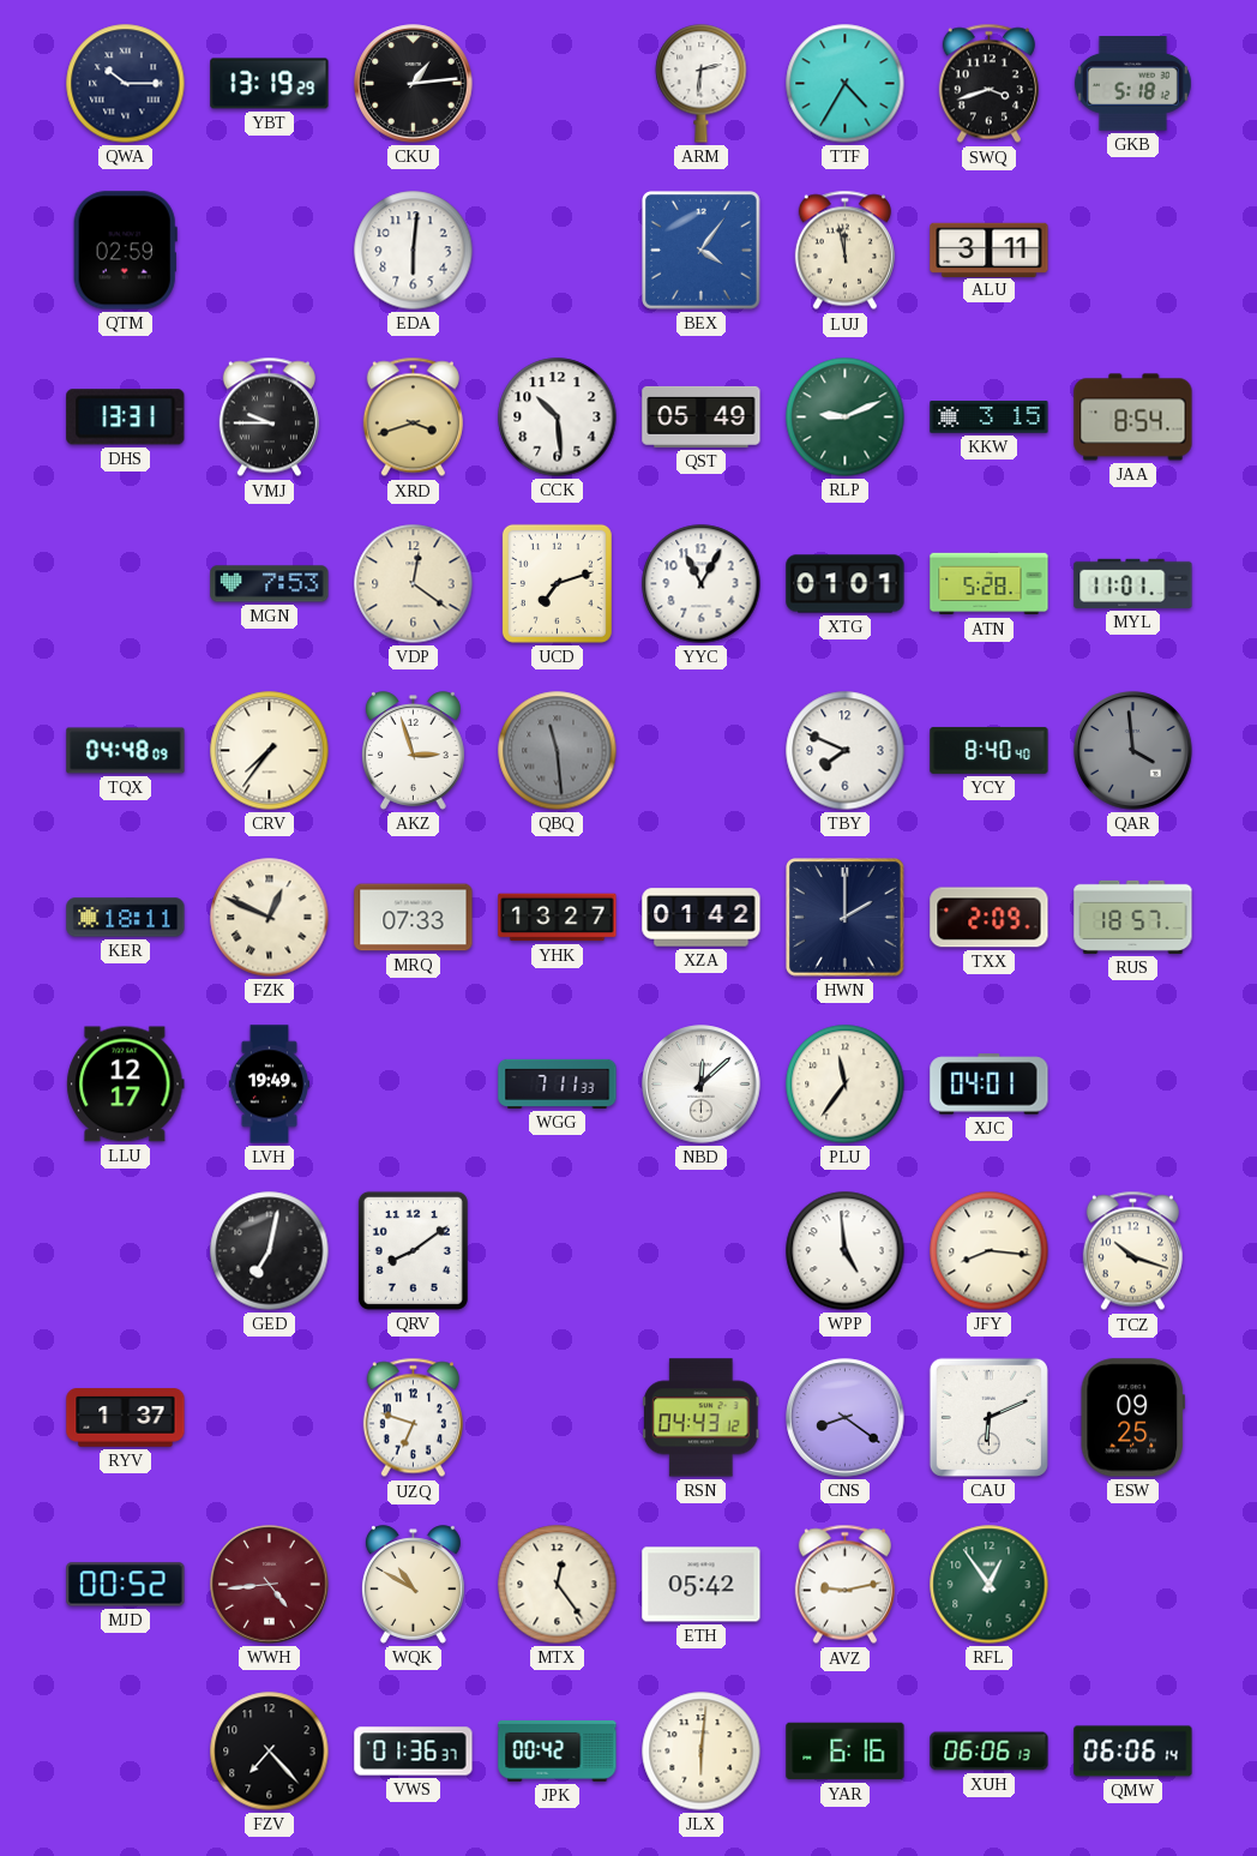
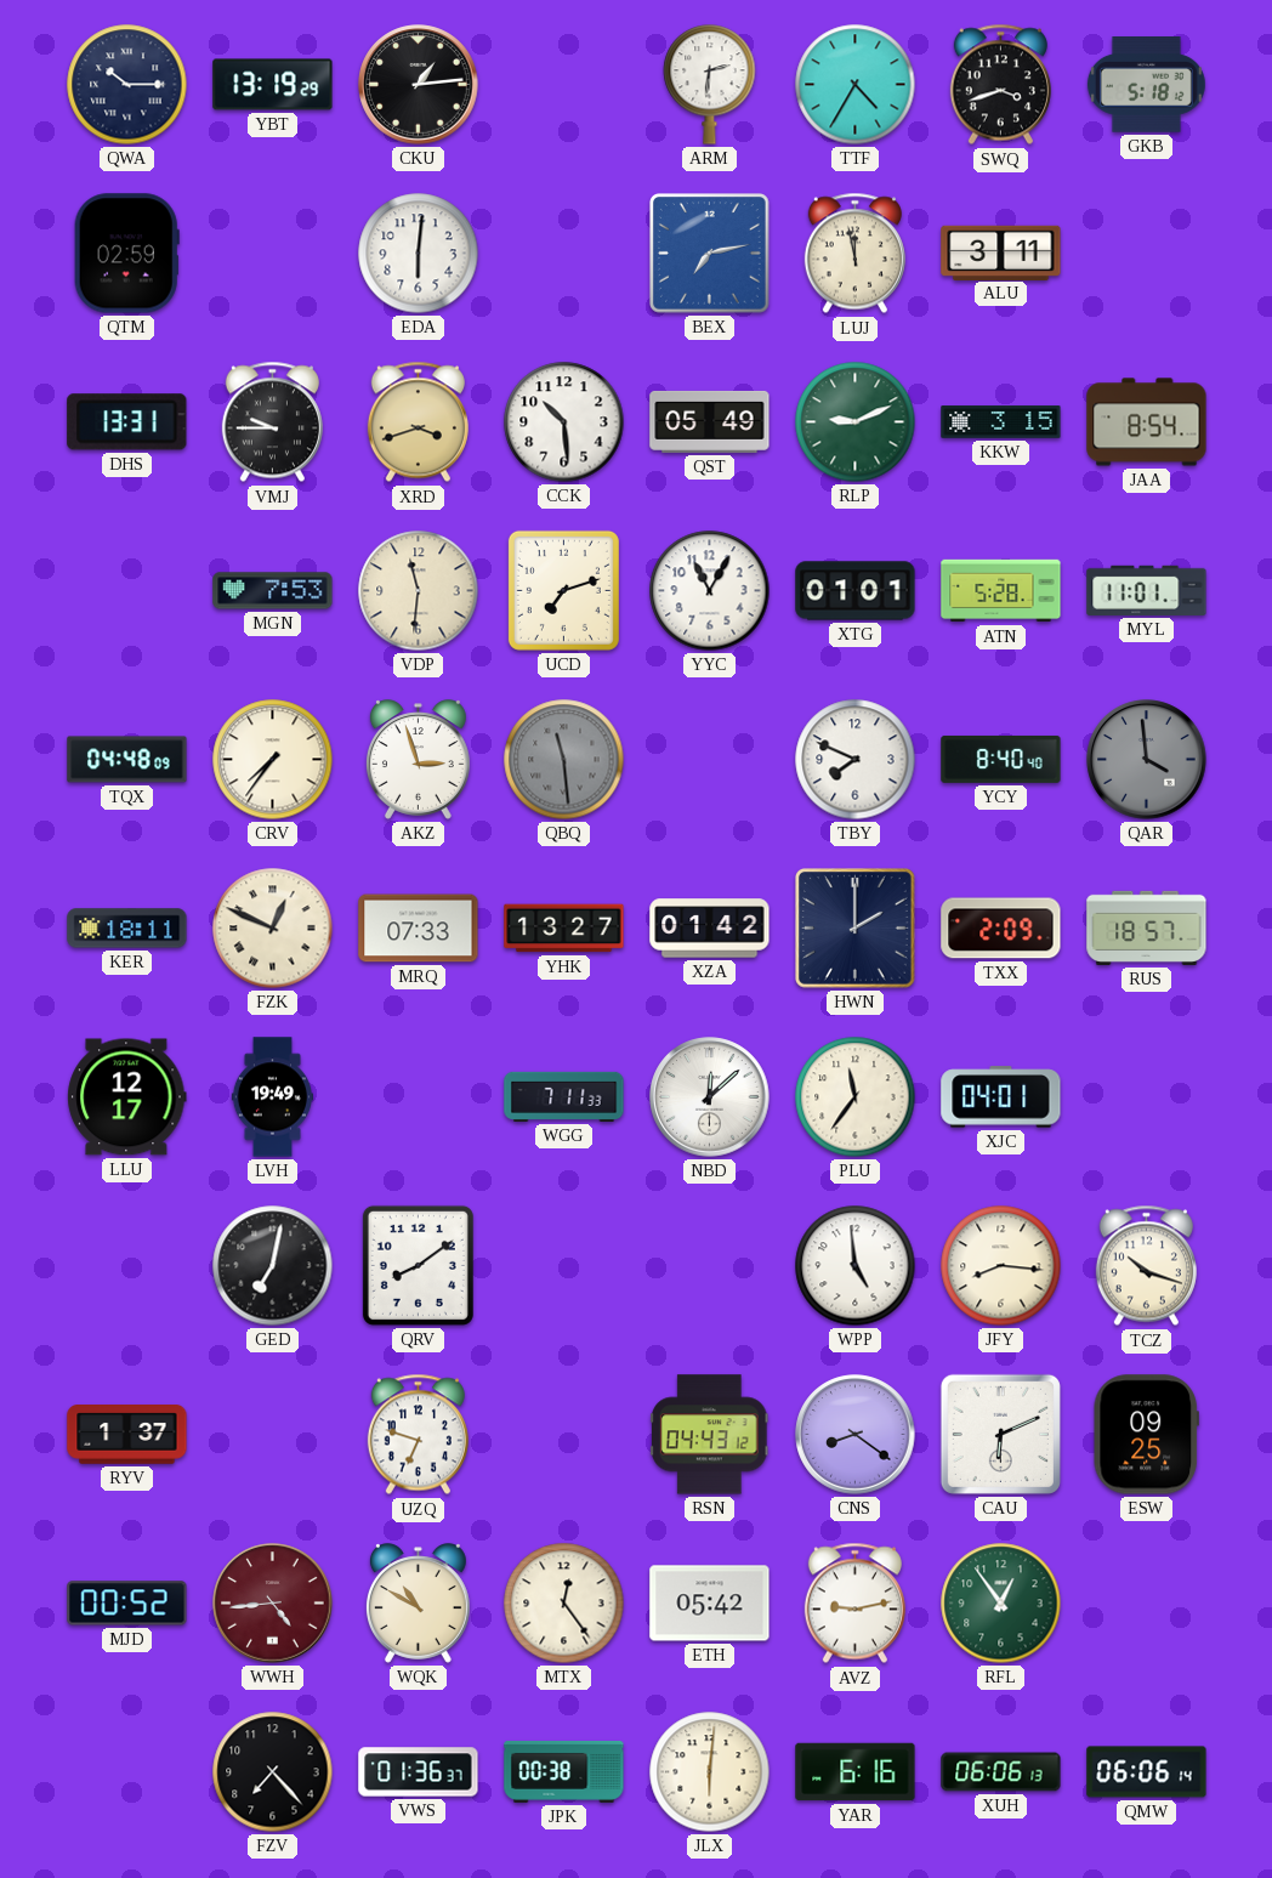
BEX: 4:06 -> 7:13 (710, 254)
VDP: 12:21 -> 11:31 (419, 591)
JPK: 00:42 -> 00:38 (564, 1771)
